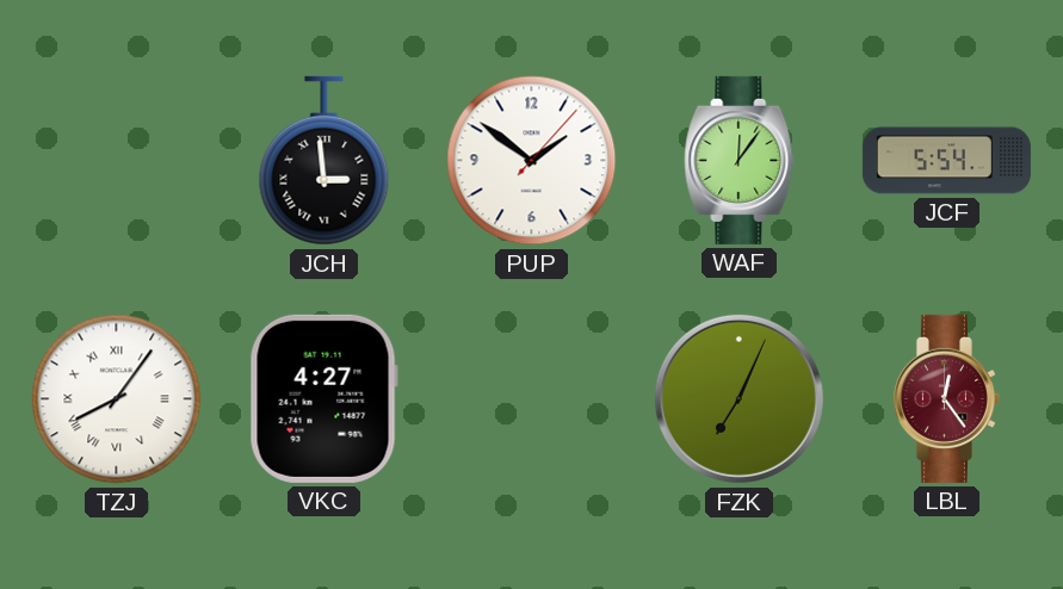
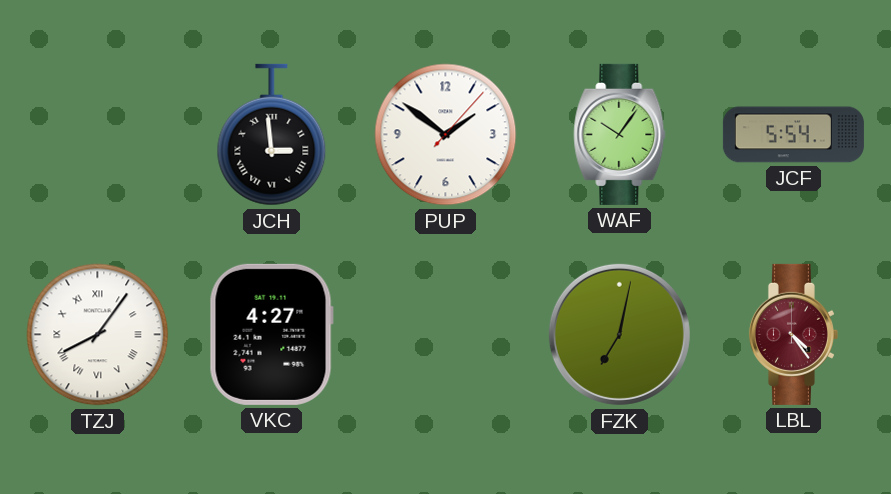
WAF: 12:06 -> 10:06 (620, 134)
FZK: 7:04 -> 7:02 (619, 334)
LBL: 12:24 -> 4:24 (793, 334)
